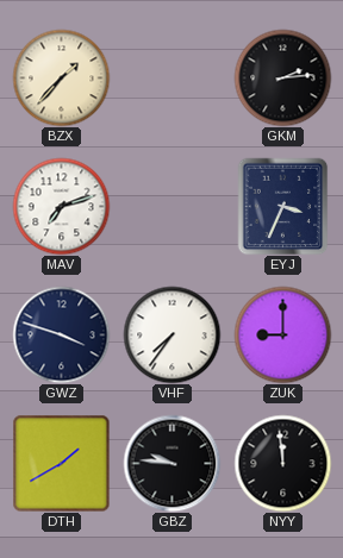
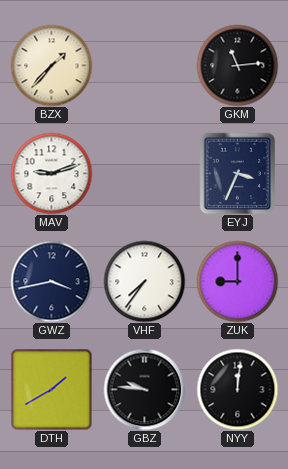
GKM: 2:14 -> 11:14 (237, 65)
MAV: 7:12 -> 9:12 (51, 173)
GWZ: 3:48 -> 3:43 (51, 281)
NYY: 11:59 -> 12:01 (237, 389)
